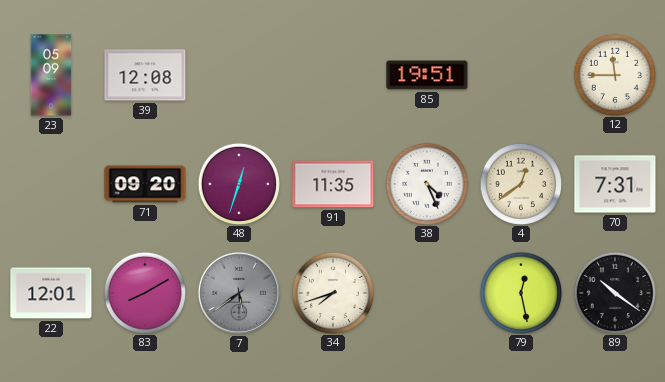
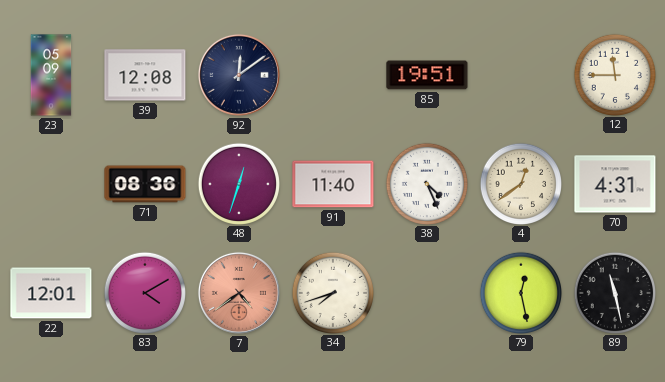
92: none -> 12:09 (239, 75)
71: 09:20 -> 08:36 (145, 184)
91: 11:35 -> 11:40 (333, 184)
70: 7:31 -> 4:31 (615, 184)
83: 8:10 -> 4:10 (144, 292)
7: 5:39 -> 4:39 (239, 293)
7 dial: grey -> salmon (239, 293)
89: 10:21 -> 11:28 (614, 292)
